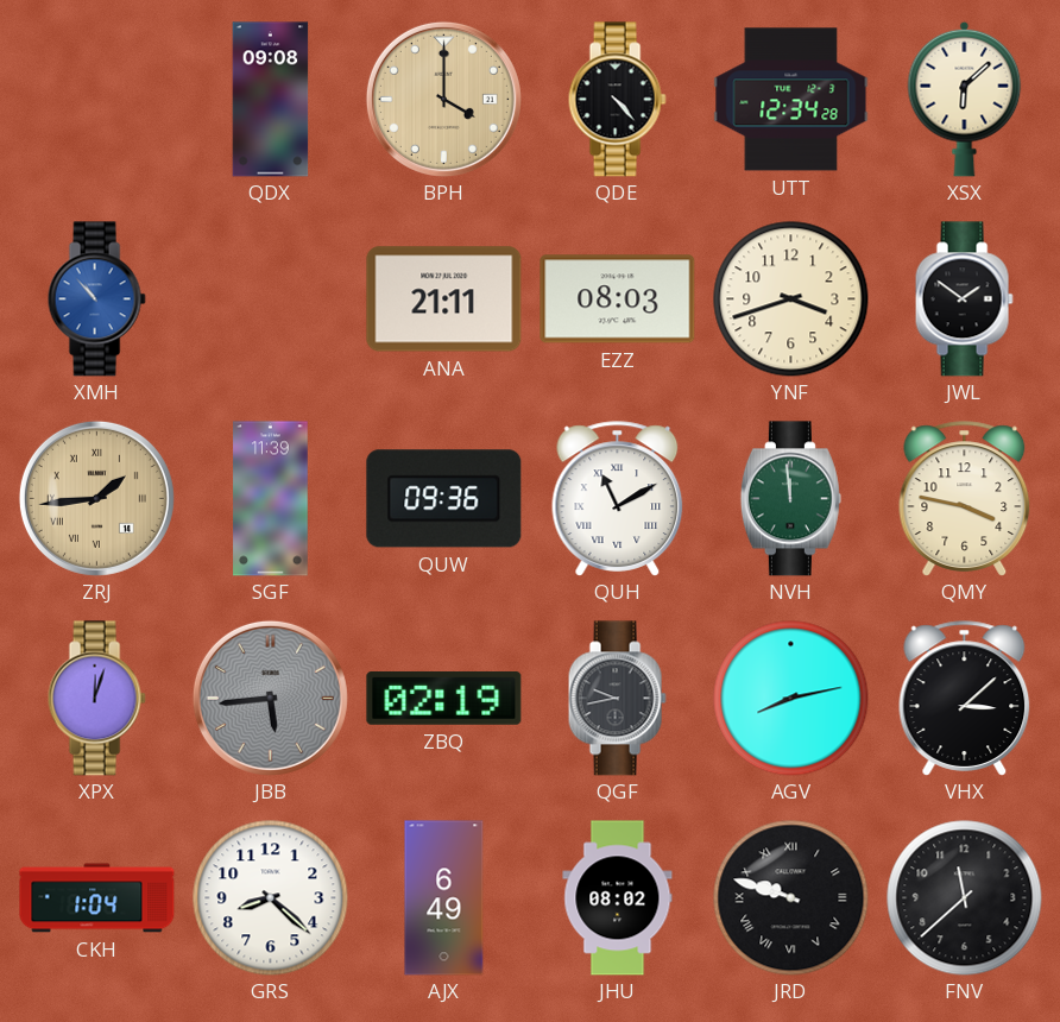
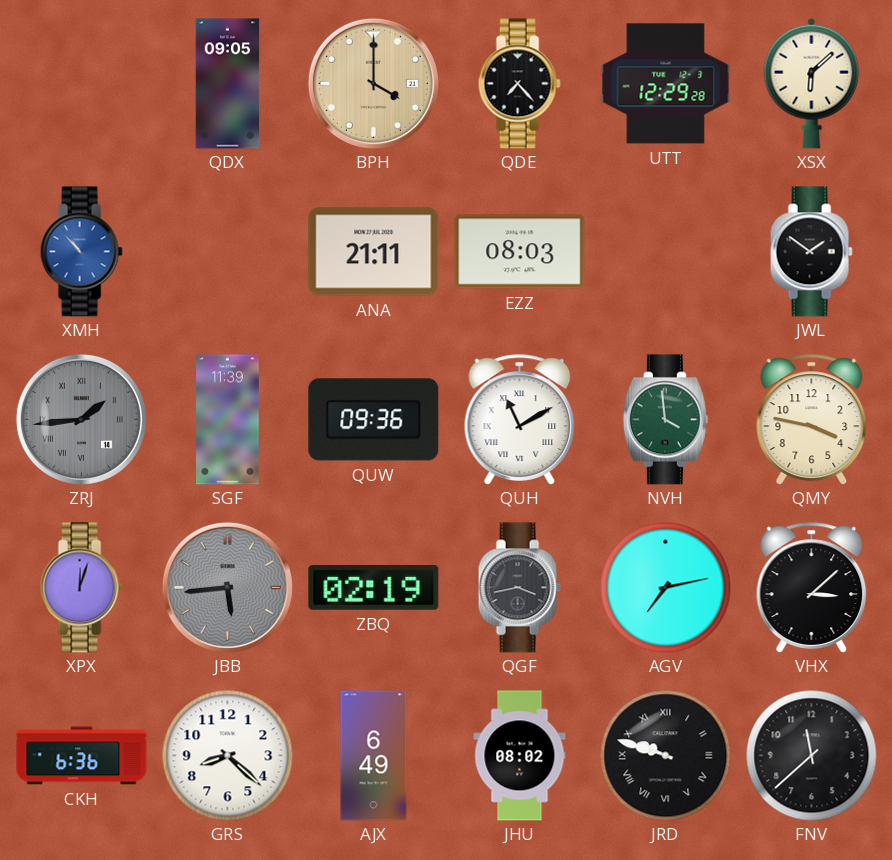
QDX: 09:08 -> 09:05 (228, 84)
QDE: 4:23 -> 7:23 (519, 84)
UTT: 12:34 -> 12:29 (666, 84)
YNF: 3:42 -> none (791, 299)
ZRJ dial: champagne -> grey (81, 419)
NVH: 11:59 -> 3:59 (665, 420)
QGF: 9:43 -> 3:43 (519, 588)
AGV: 8:13 -> 7:13 (666, 588)
CKH: 1:04 -> 6:36 (82, 756)
